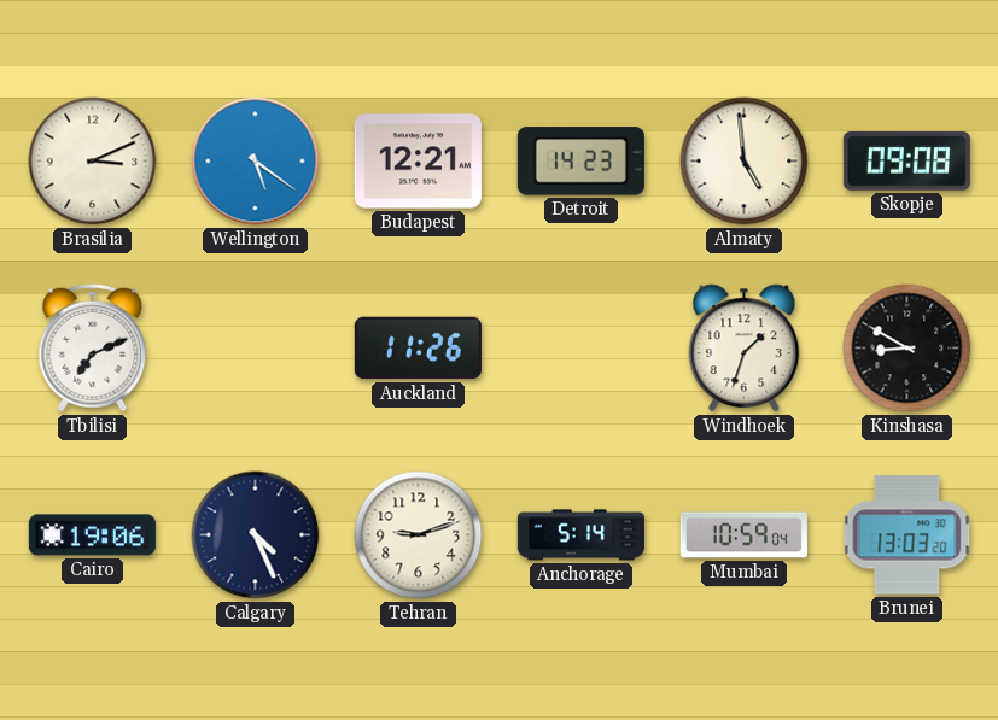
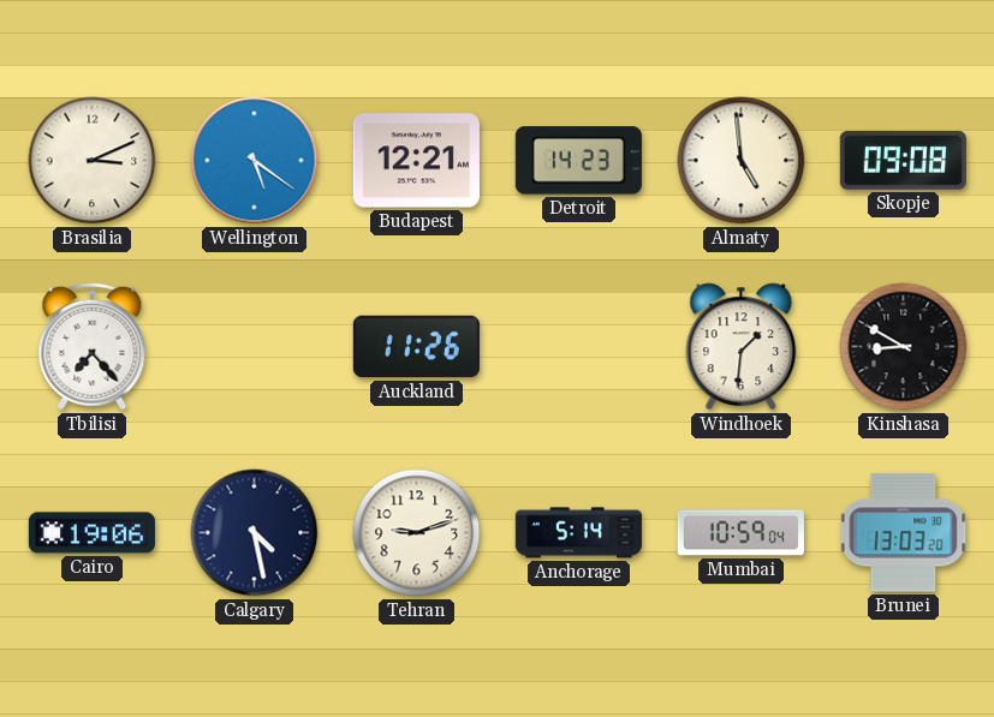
Tbilisi: 7:11 -> 7:23 (93, 347)
Windhoek: 1:33 -> 1:31 (742, 347)
Calgary: 4:26 -> 4:28 (255, 533)
